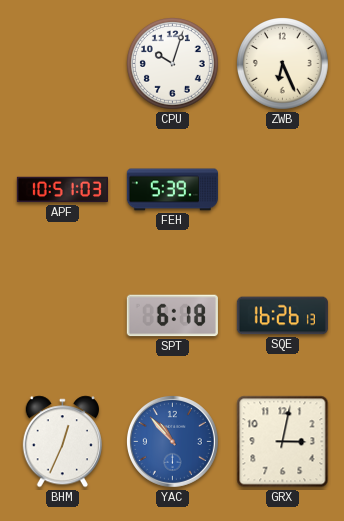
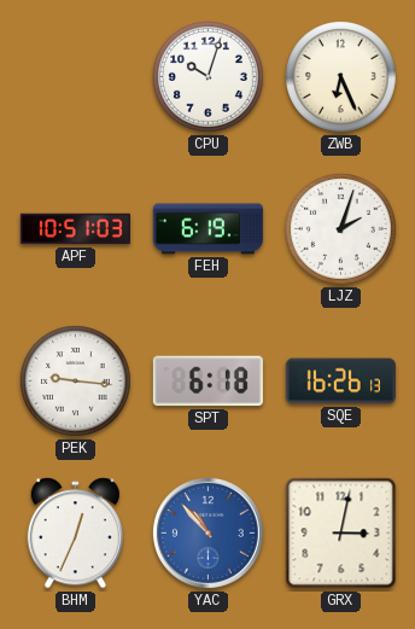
FEH: 5:39 -> 6:19 (207, 229)
LJZ: none -> 2:03 (341, 229)
PEK: none -> 9:16 (76, 382)
